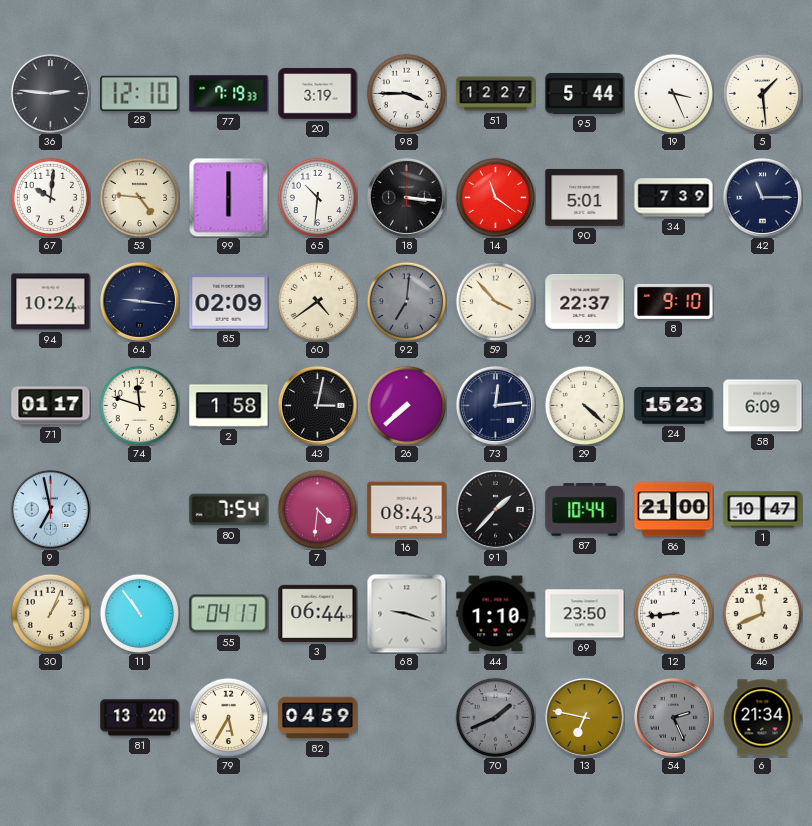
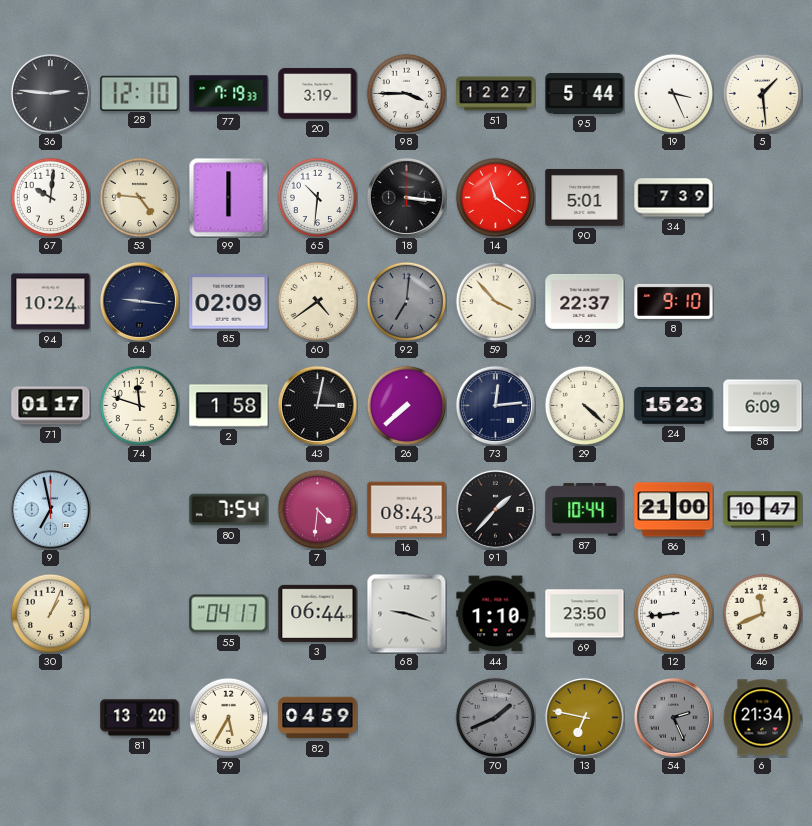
42: 11:15 -> none (762, 197)
11: 10:54 -> none (139, 613)
